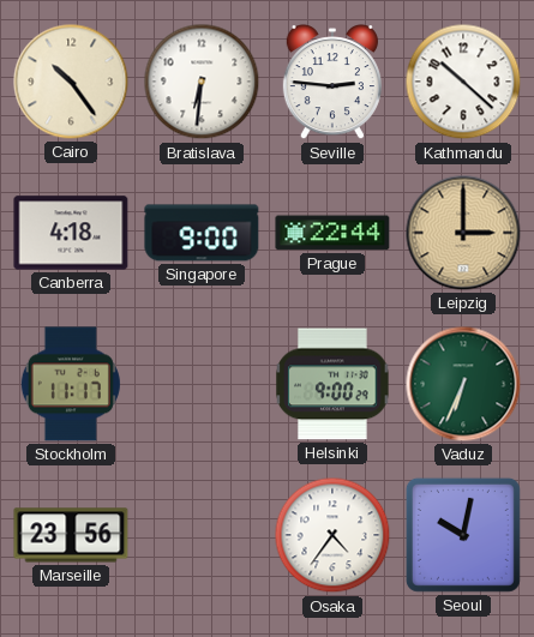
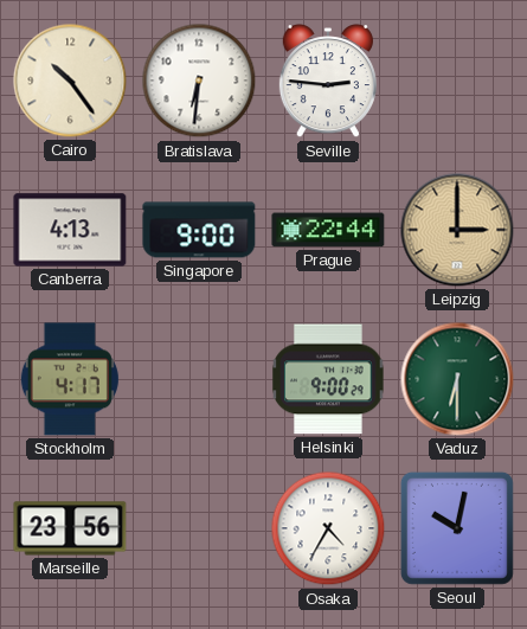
Kathmandu: 10:22 -> none (463, 82)
Canberra: 4:18 -> 4:13 (70, 230)
Stockholm: 11:17 -> 4:17 (70, 379)
Vaduz: 6:34 -> 6:30 (457, 379)
Osaka: 4:36 -> 4:35 (328, 528)
